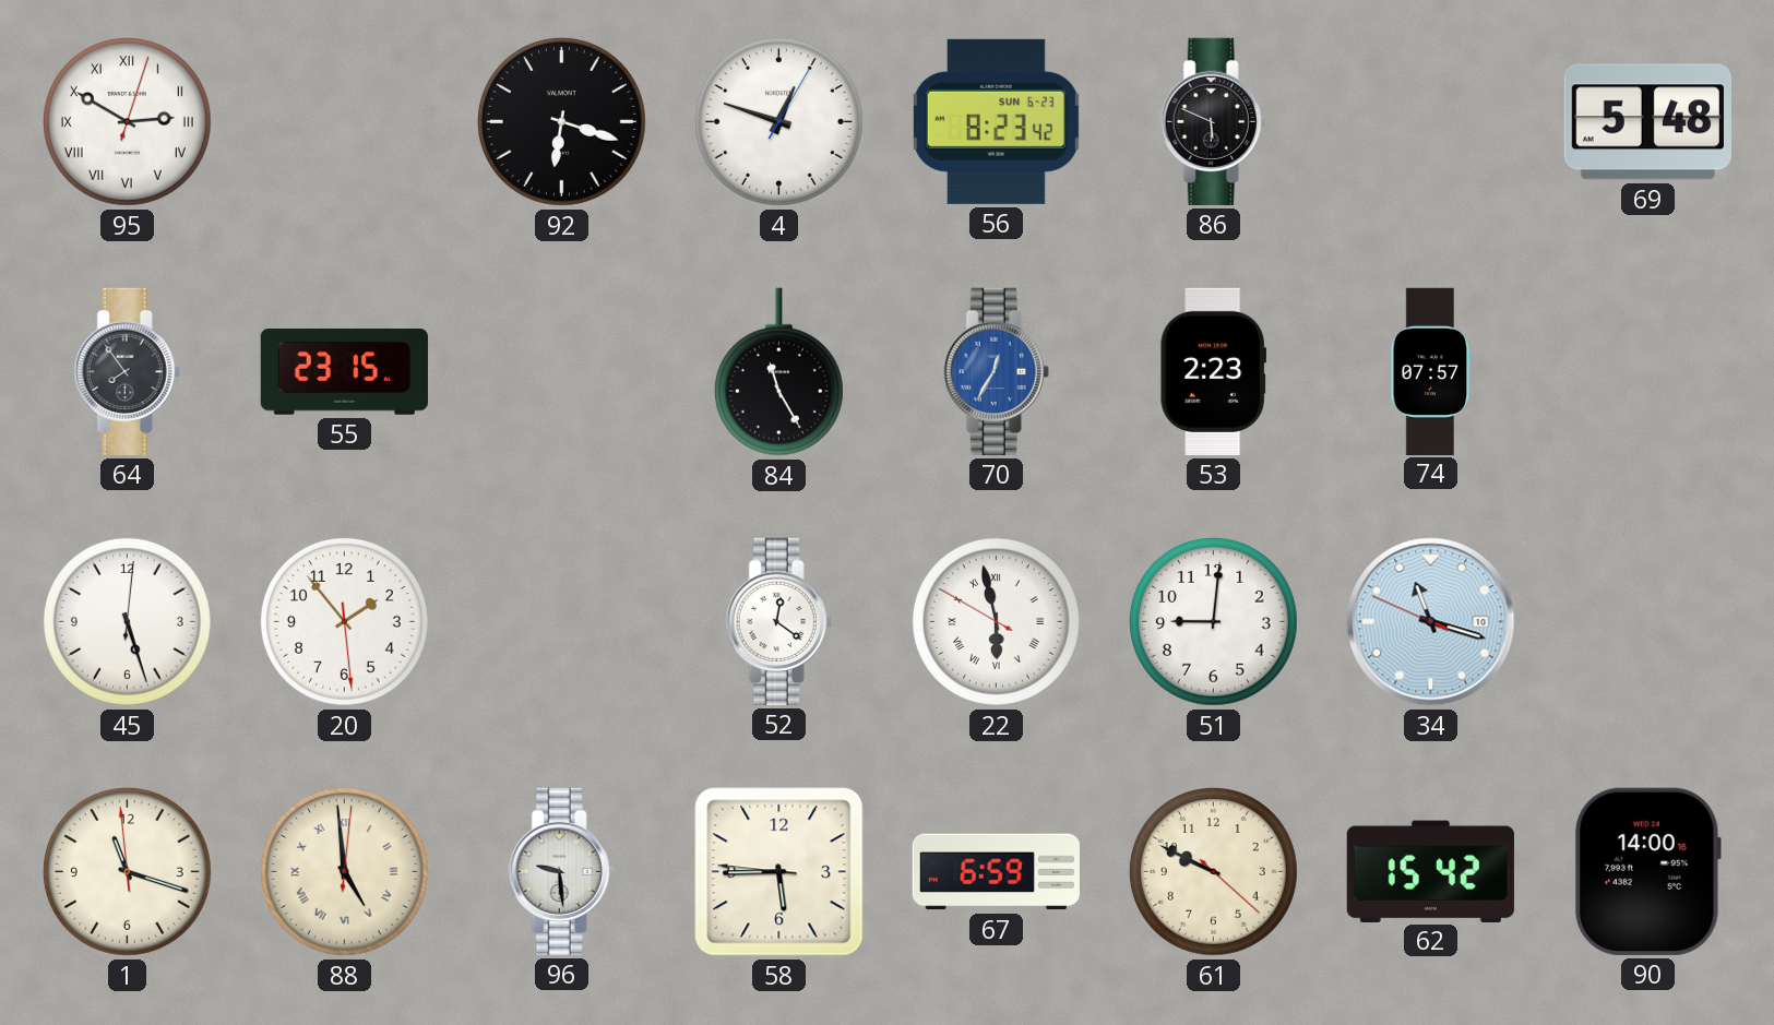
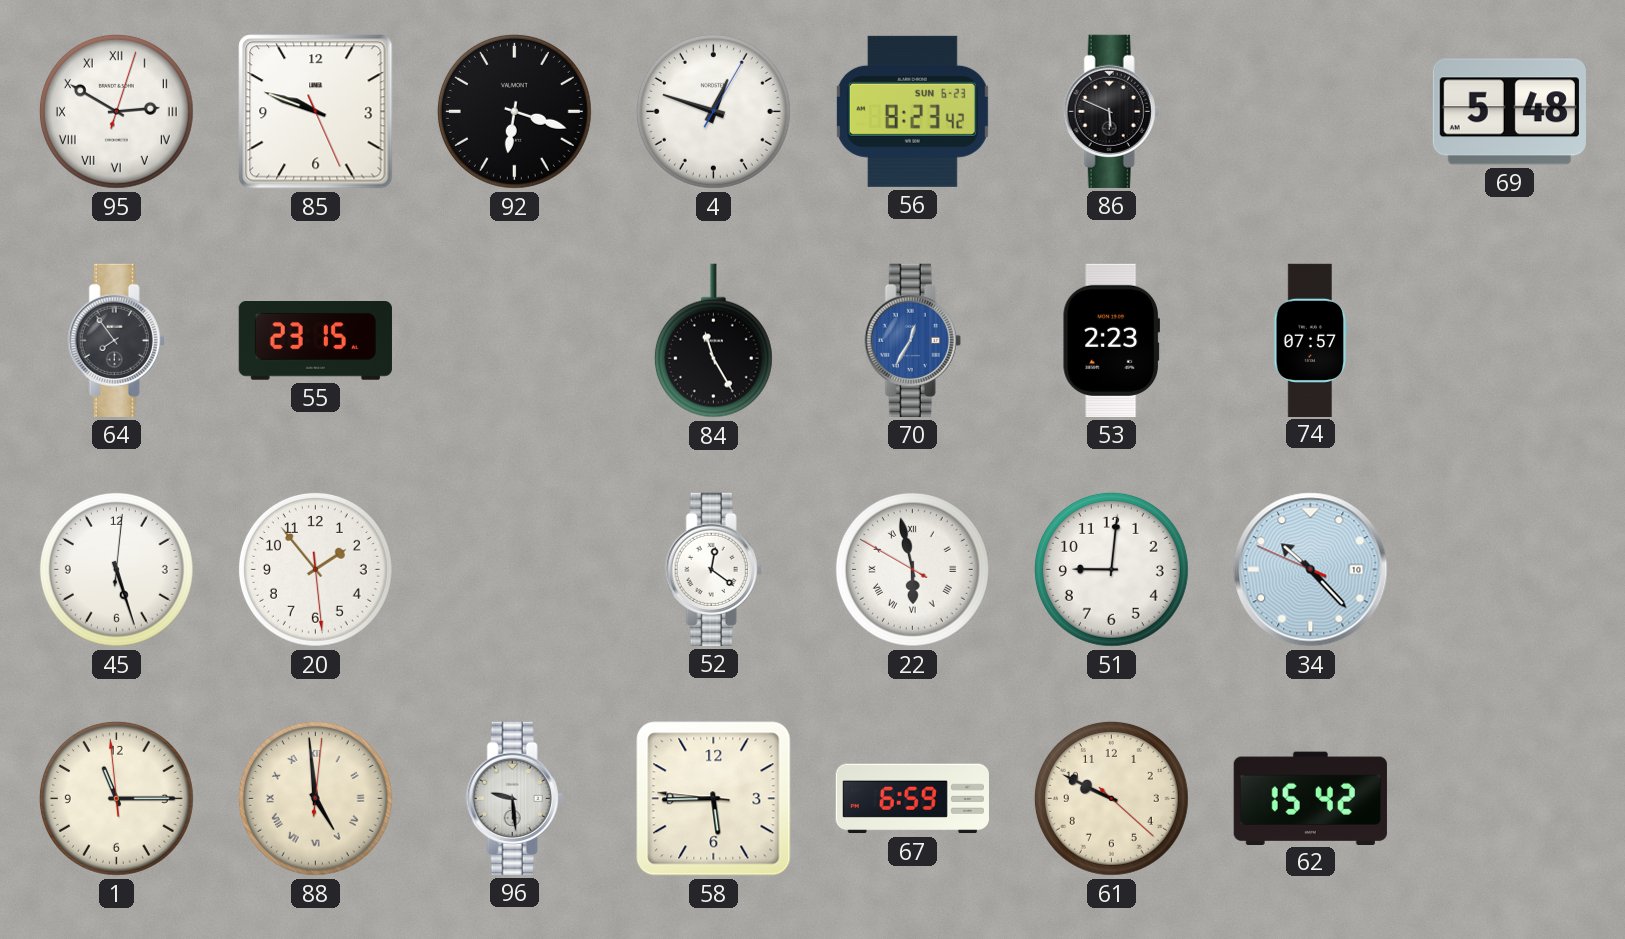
85: none -> 9:48 (316, 112)
34: 11:17 -> 10:22 (1311, 570)
1: 11:17 -> 11:14 (116, 798)
90: 14:00 -> none (1647, 871)
